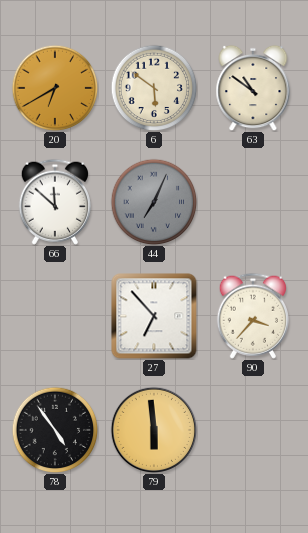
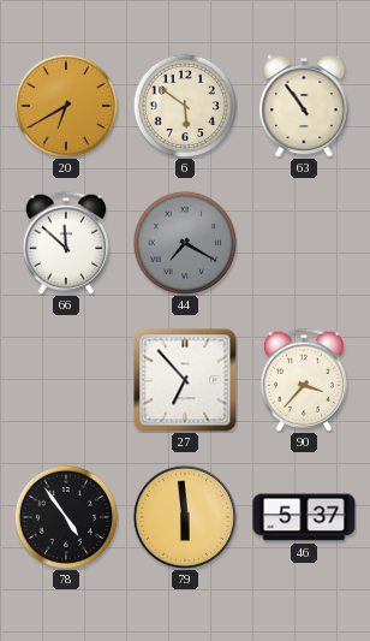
63: 10:51 -> 10:54 (304, 106)
44: 7:04 -> 7:20 (185, 243)
46: none -> 5:37 (304, 517)
